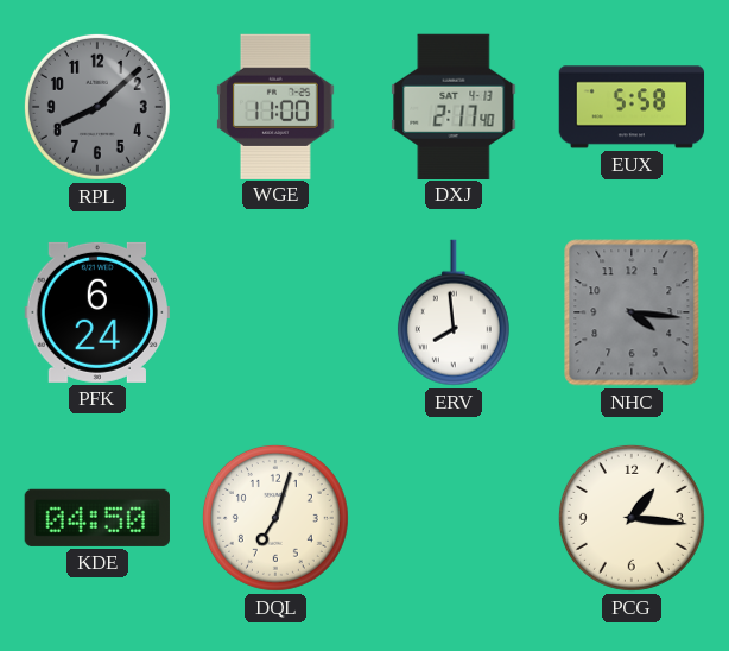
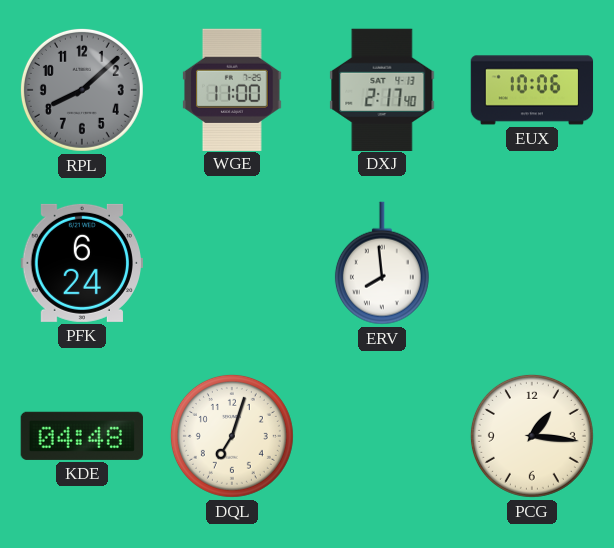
EUX: 5:58 -> 10:06 (532, 90)
NHC: 4:16 -> none (632, 312)
KDE: 04:50 -> 04:48 (82, 436)
